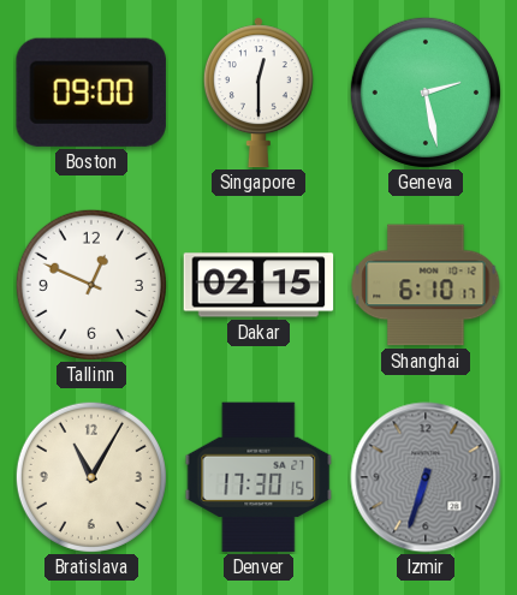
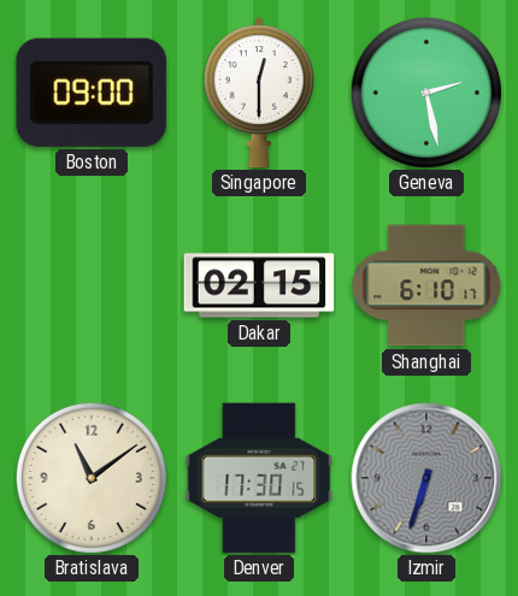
Tallinn: 12:49 -> none (91, 285)
Bratislava: 11:05 -> 11:09 (92, 478)
